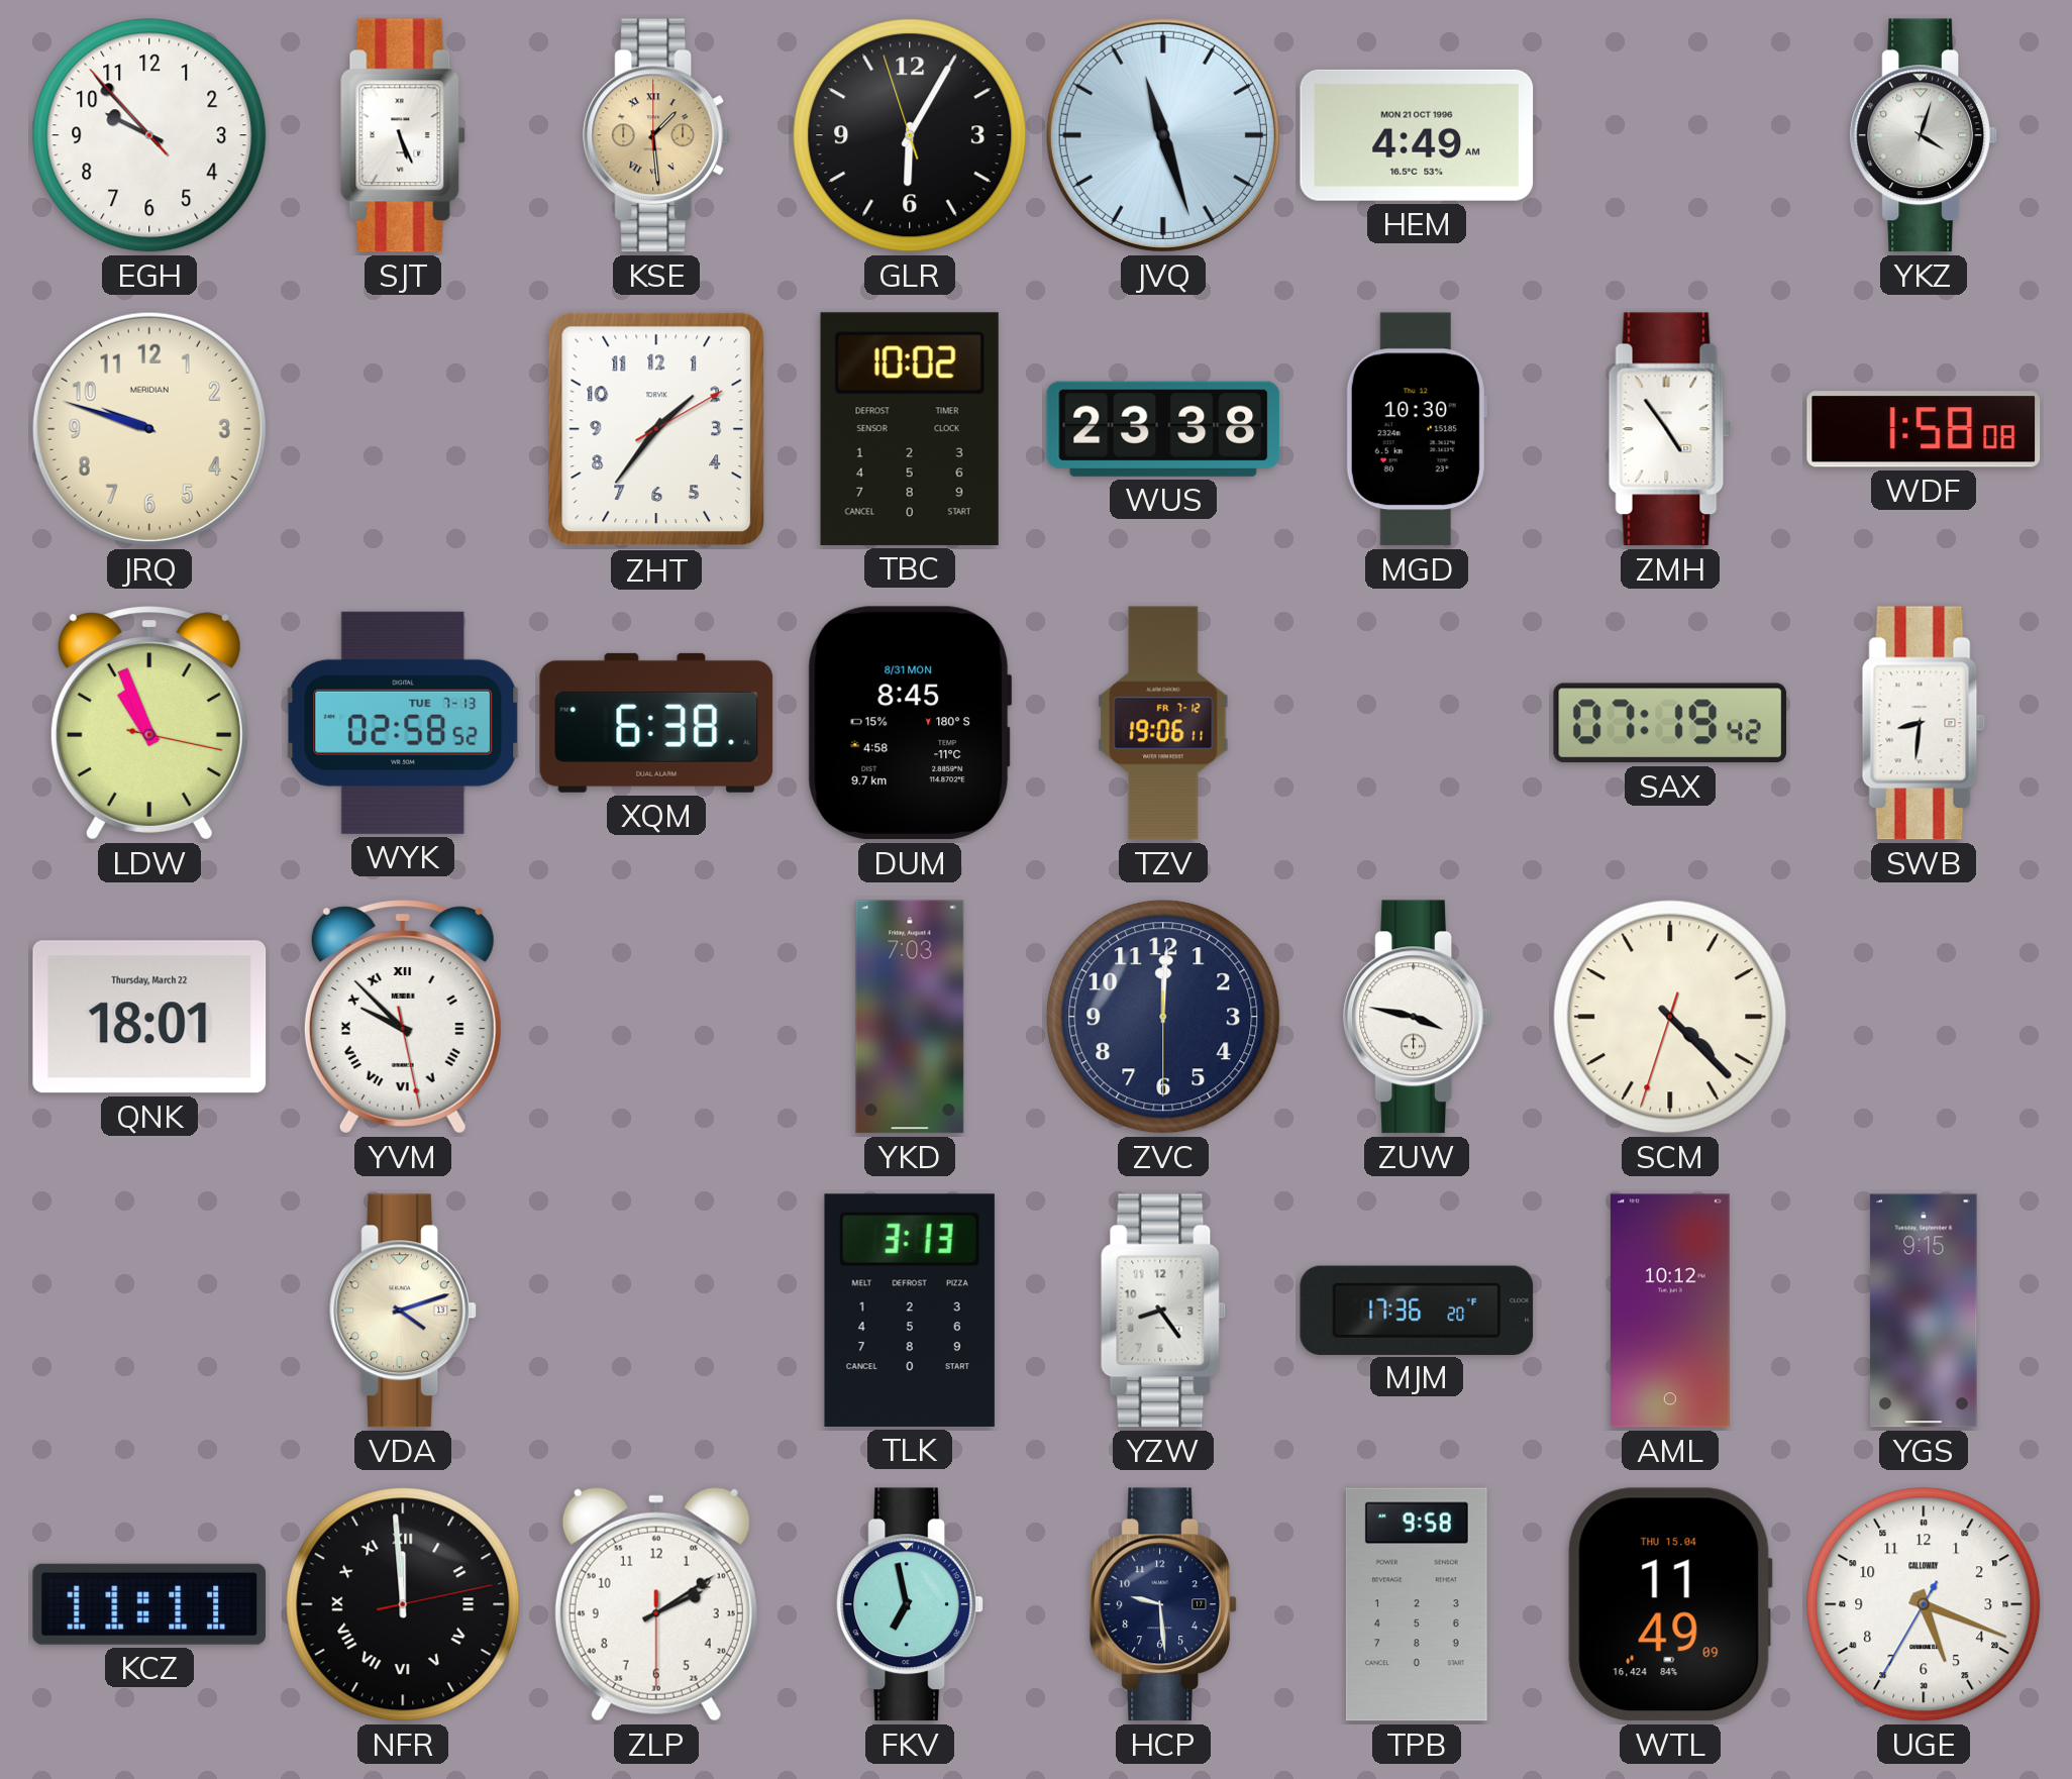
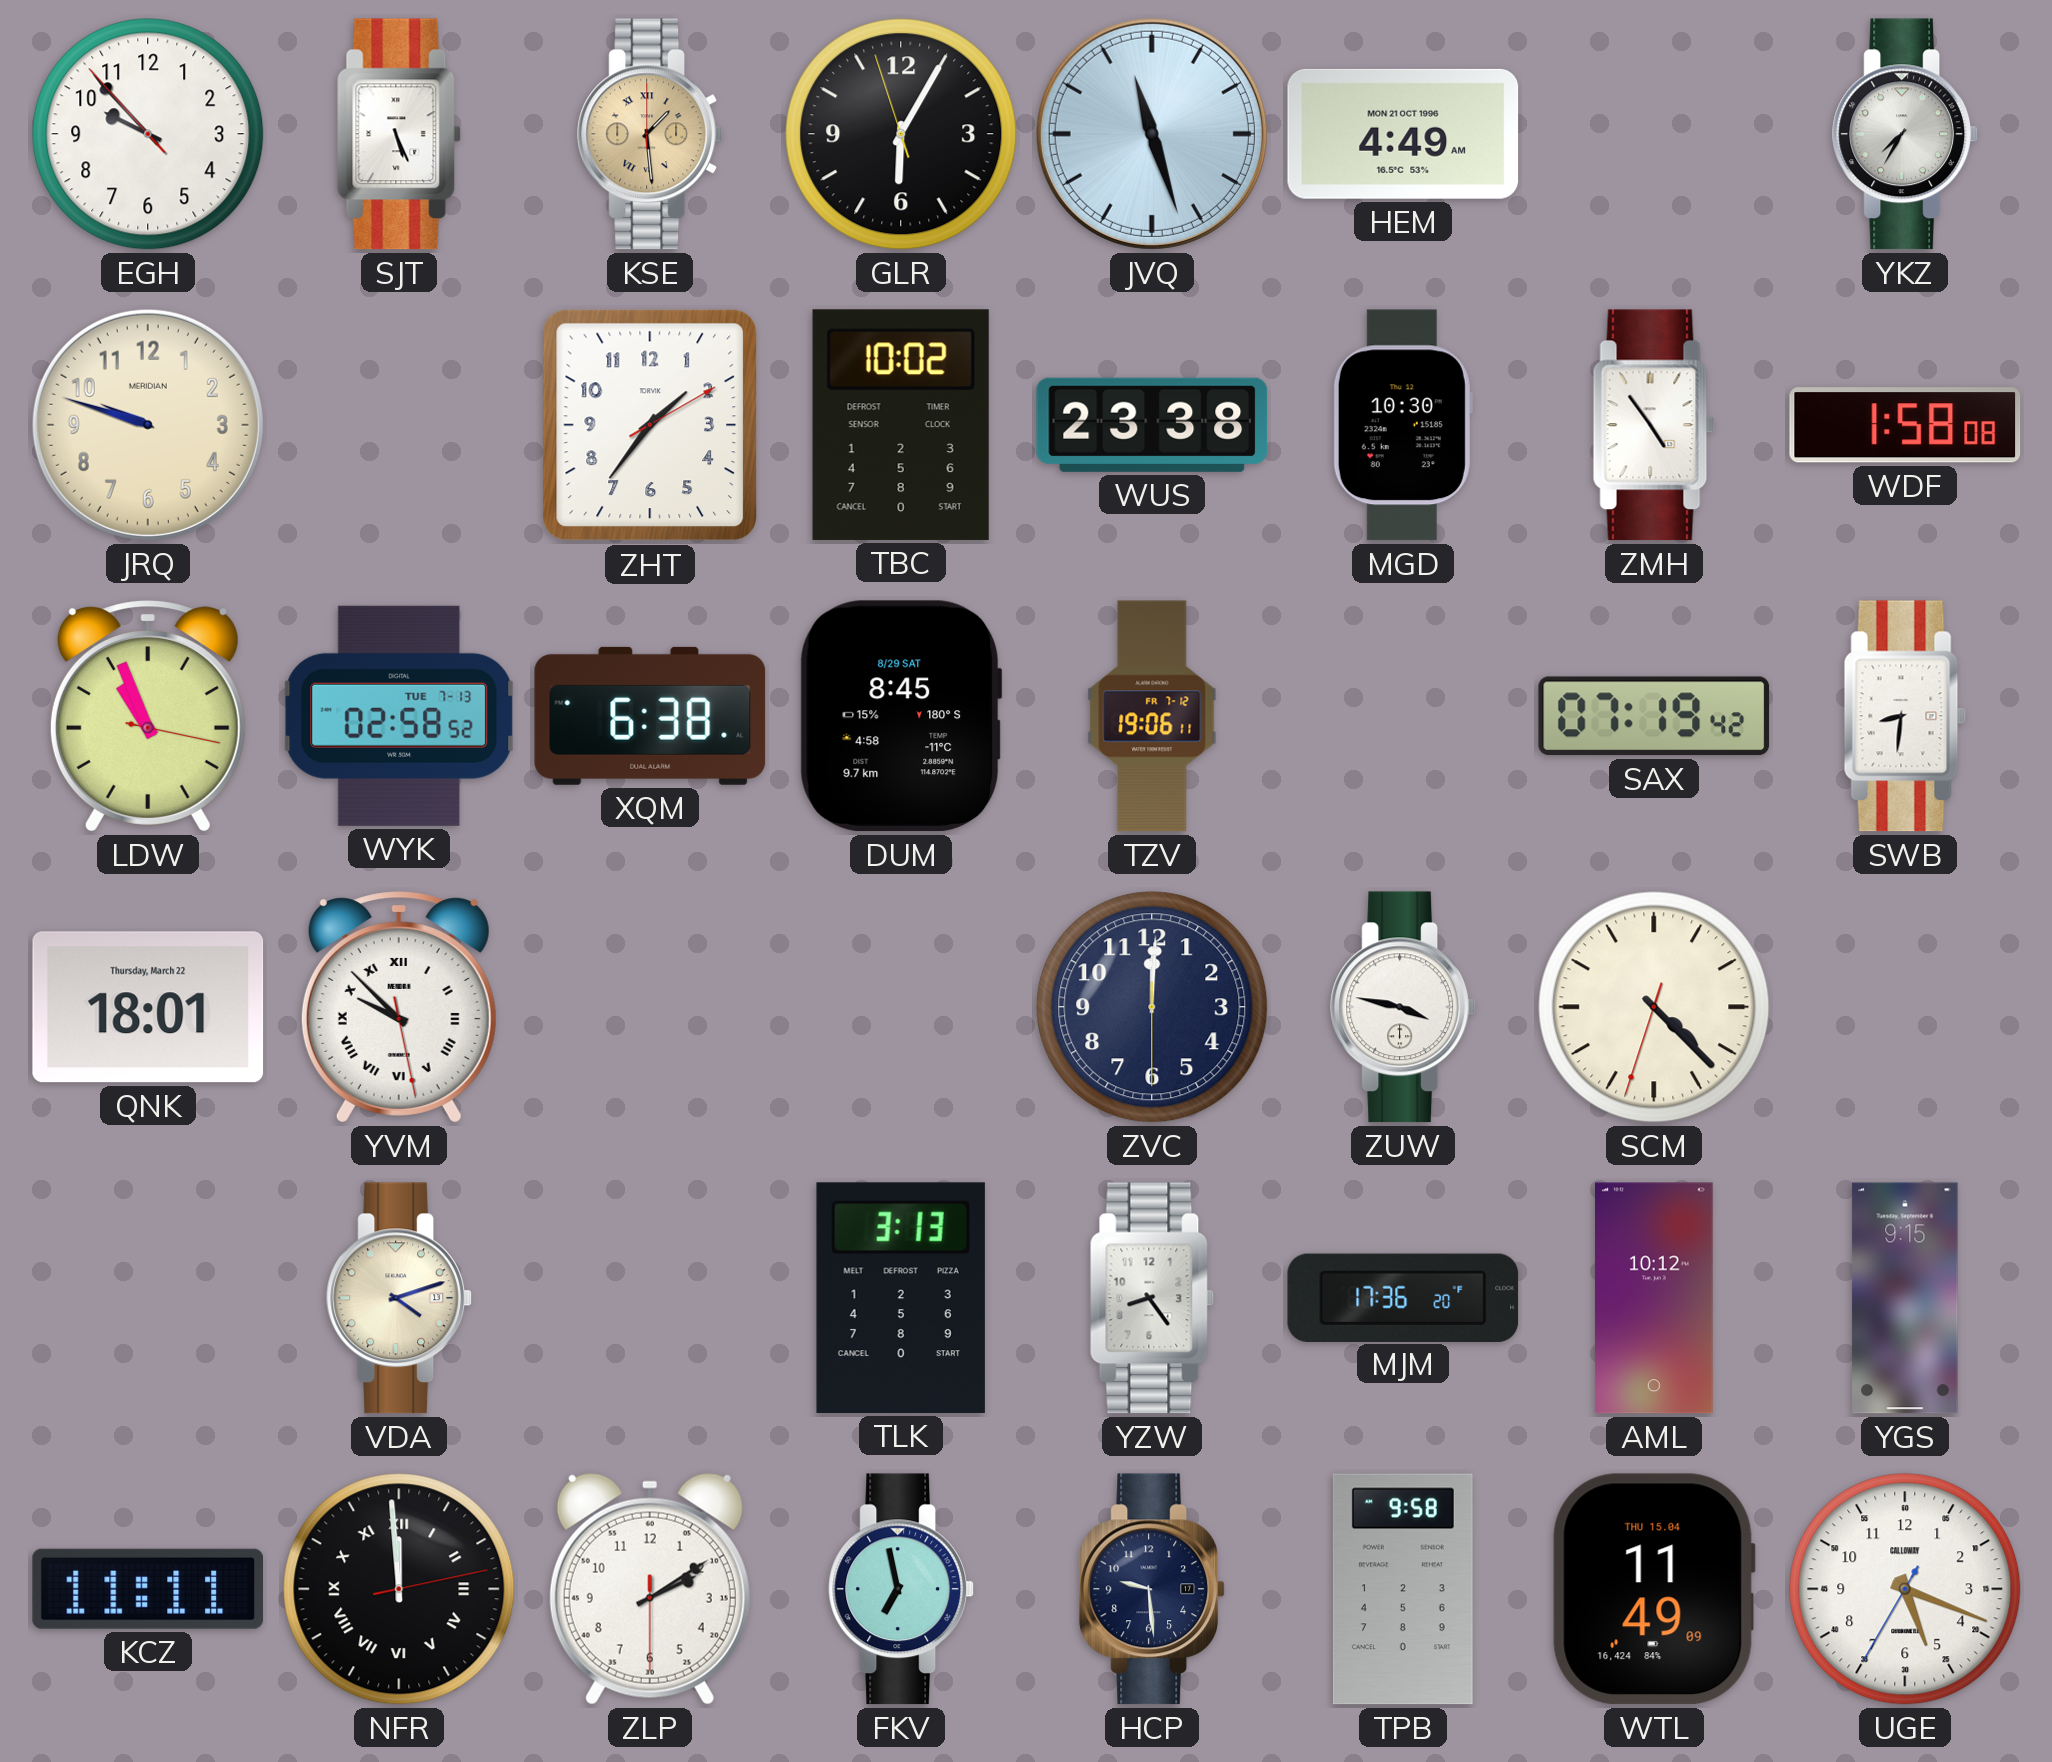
YKZ: 4:03 -> 7:35 (1905, 134)
DUM date: 8/31 MON -> 8/29 SAT (901, 716)
YKD: 7:03 -> none (910, 1017)
